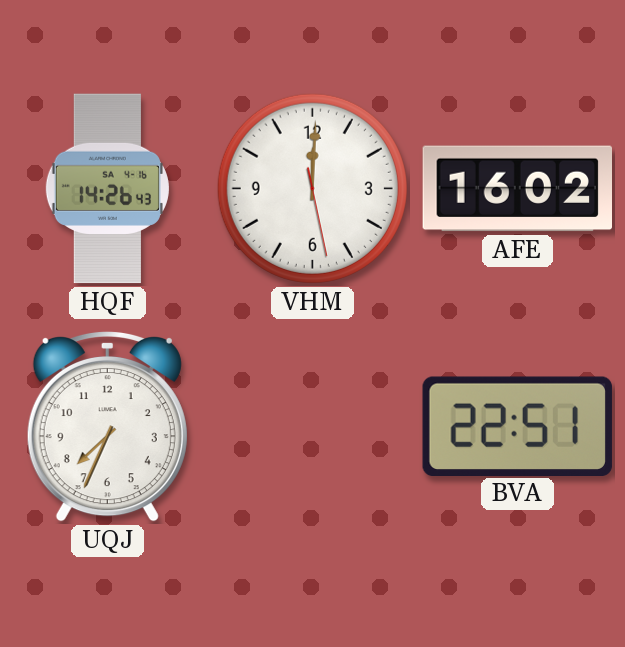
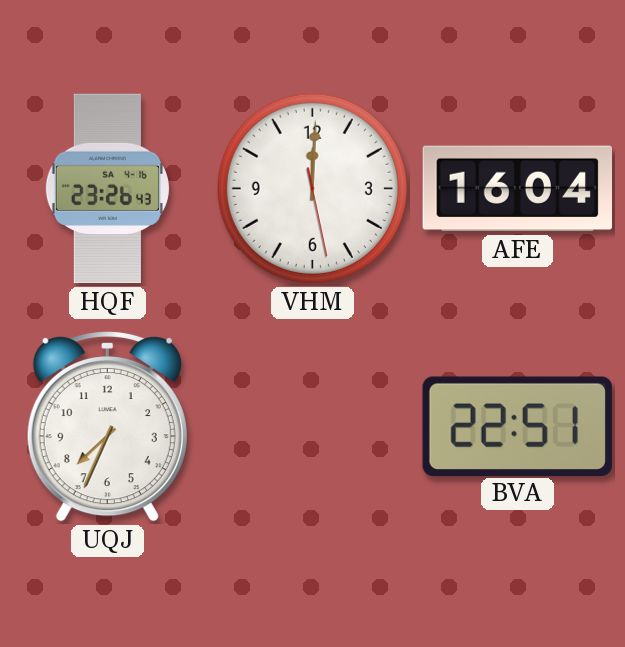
HQF: 14:26 -> 23:26 (107, 189)
AFE: 16:02 -> 16:04 (517, 189)
